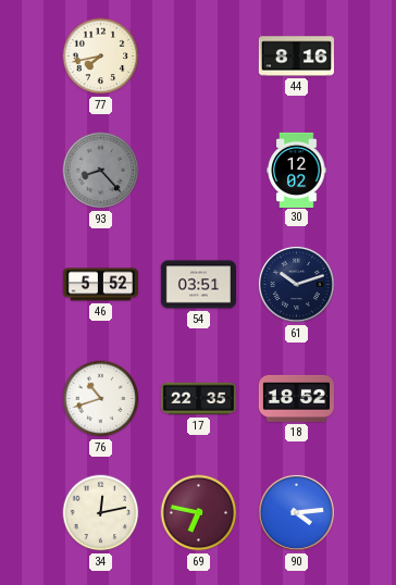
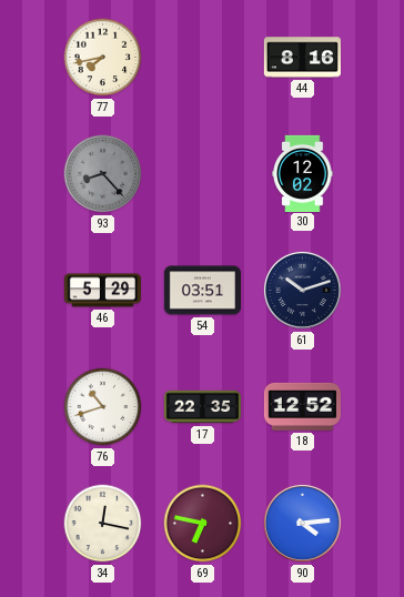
46: 5:52 -> 5:29 (102, 291)
18: 18:52 -> 12:52 (302, 406)
34: 12:13 -> 12:17 (103, 524)
